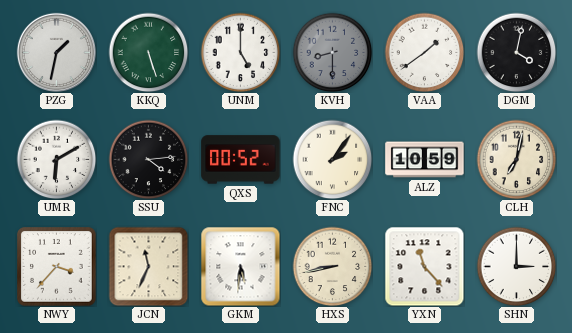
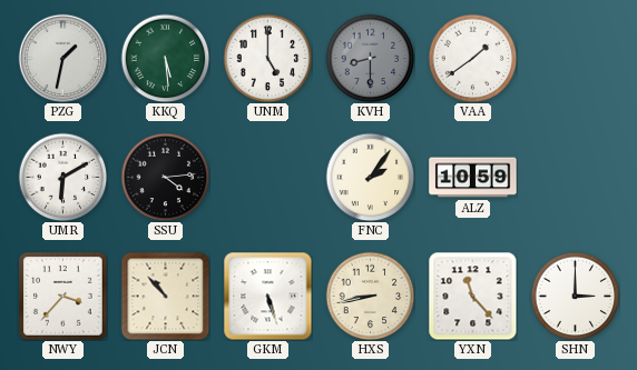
KKQ: 5:27 -> 5:29 (165, 58)
DGM: 4:02 -> none (516, 52)
QXS: 00:52 -> none (241, 160)
CLH: 7:02 -> none (516, 159)
JCN: 11:34 -> 10:53 (165, 296)
GKM: 5:31 -> 5:27 (267, 296)
